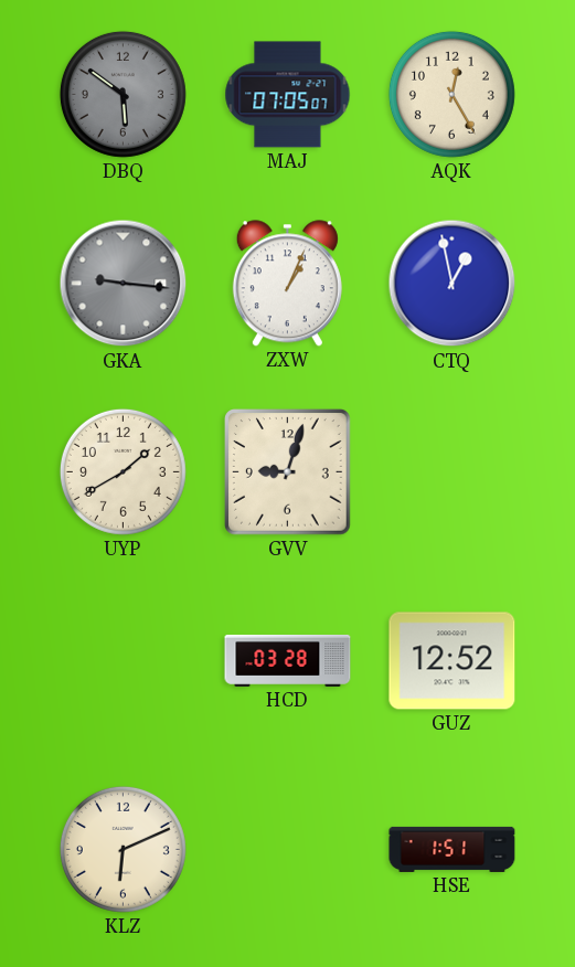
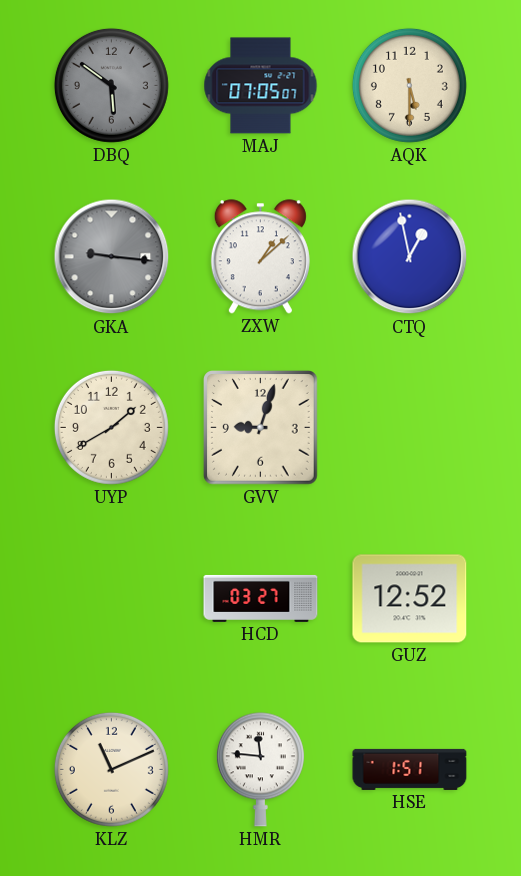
AQK: 12:25 -> 5:30 (409, 85)
ZXW: 1:04 -> 1:08 (260, 257)
HCD: 03:28 -> 03:27 (261, 598)
KLZ: 6:11 -> 11:11 (111, 769)
HMR: none -> 11:46 (260, 770)
